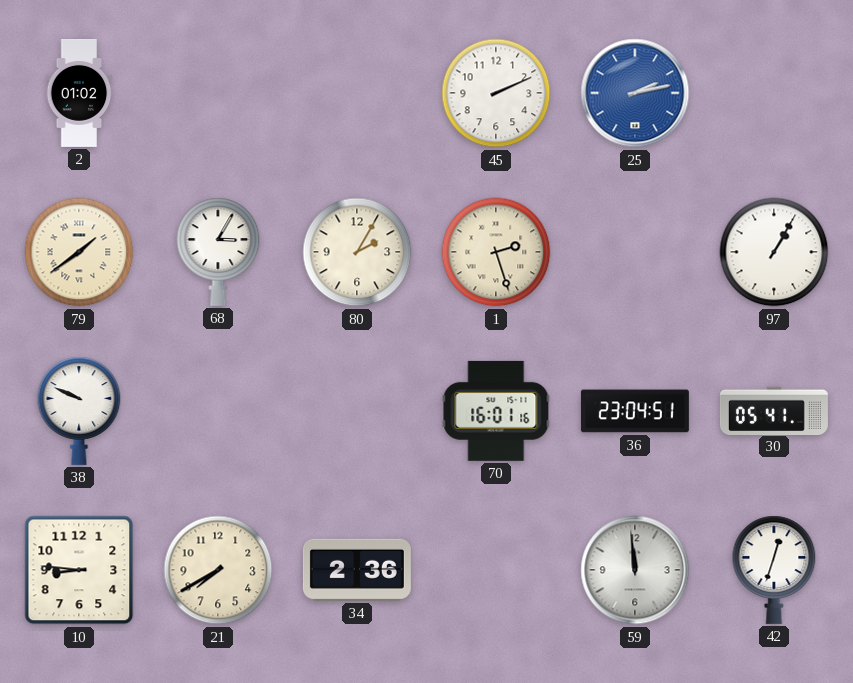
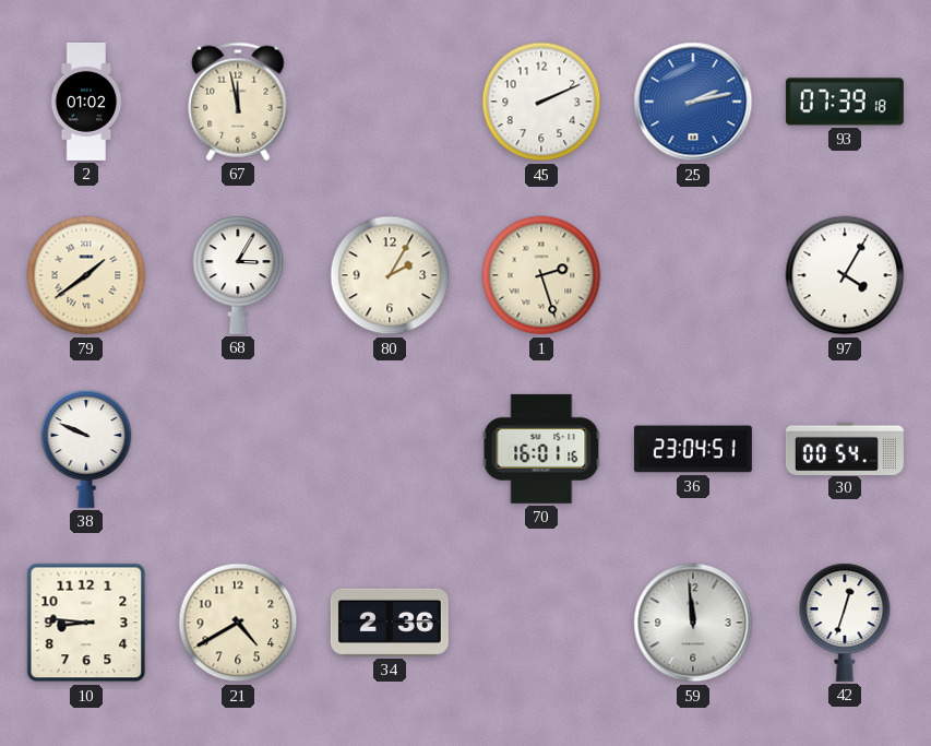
67: none -> 11:58 (238, 102)
93: none -> 07:39 (845, 102)
97: 1:05 -> 4:05 (845, 275)
30: 05:41 -> 00:54 (845, 448)
21: 7:40 -> 4:40 (238, 623)
